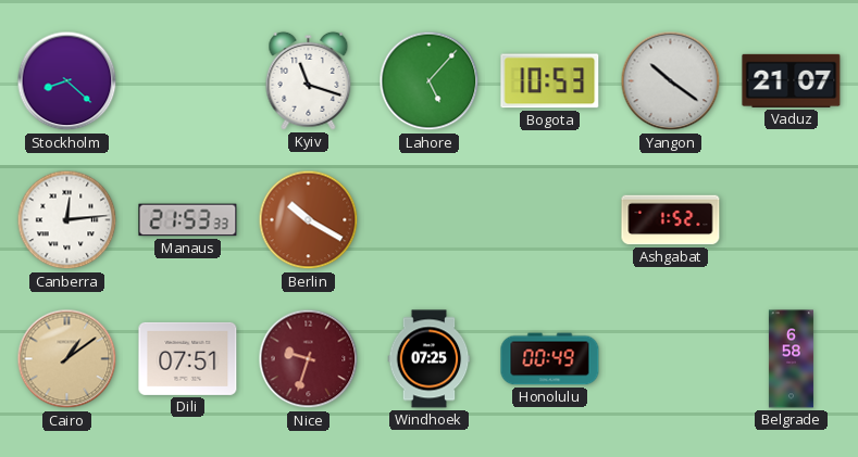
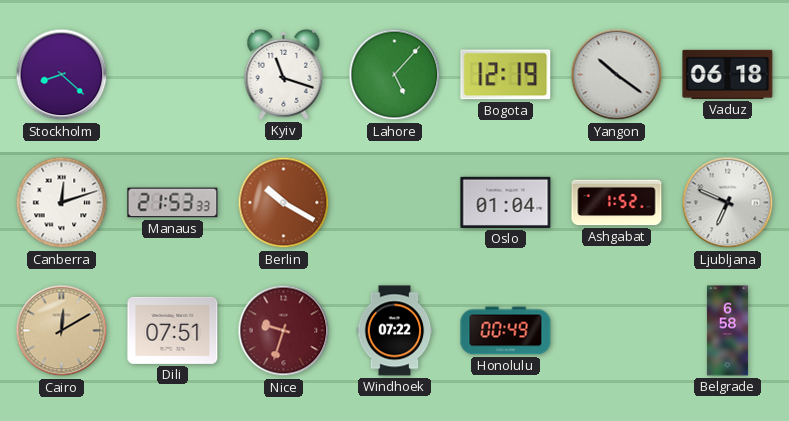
Bogota: 10:53 -> 12:19 (506, 75)
Vaduz: 21:07 -> 06:18 (728, 74)
Canberra: 12:14 -> 12:12 (62, 203)
Oslo: none -> 01:04 (506, 202)
Ljubljana: none -> 6:49 (728, 203)
Cairo: 1:09 -> 12:10 (62, 331)
Windhoek: 07:25 -> 07:22 (395, 331)
